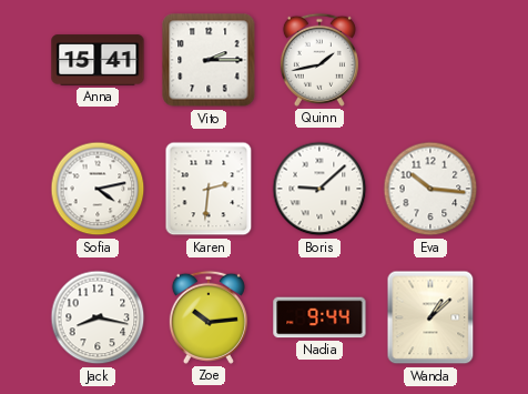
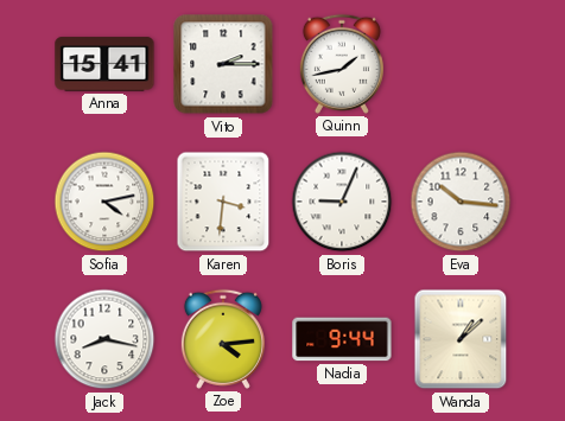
Karen: 2:31 -> 3:31 (223, 202)
Boris: 9:08 -> 9:04 (342, 202)
Zoe: 10:14 -> 4:14 (223, 339)
